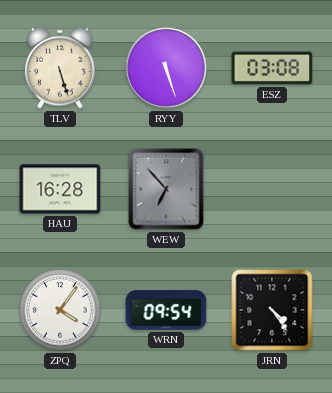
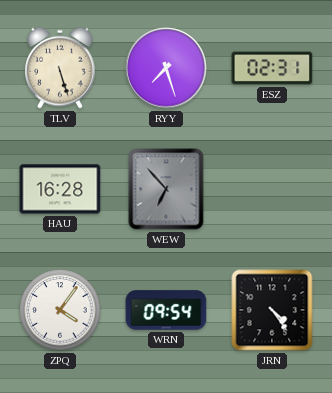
RYY: 5:27 -> 7:27 (166, 68)
ESZ: 03:08 -> 02:31 (272, 68)
